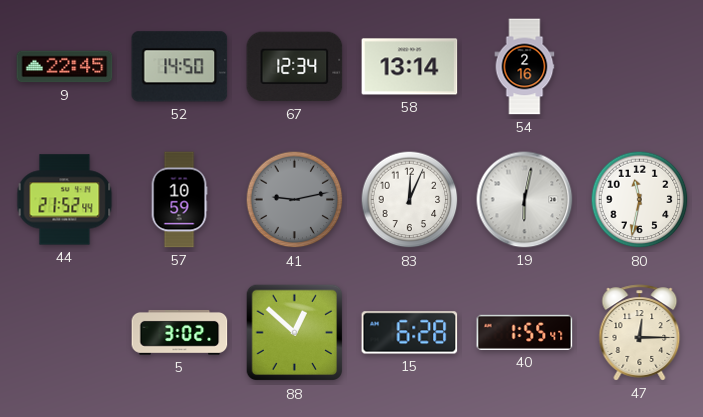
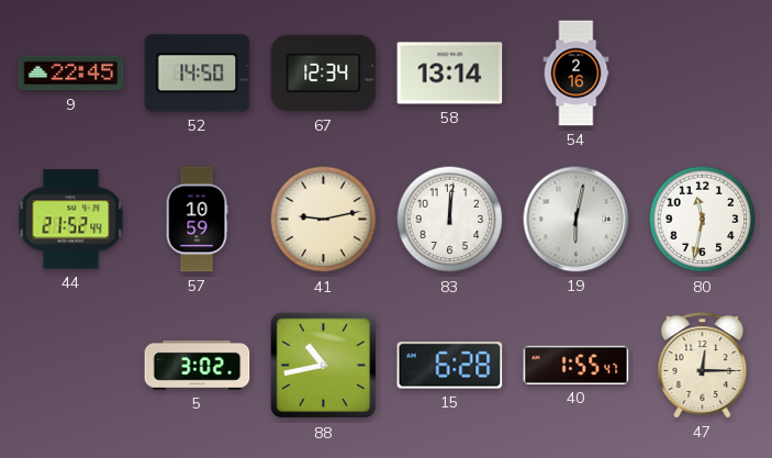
41 dial: grey -> cream (324, 220)
83: 12:04 -> 12:01 (450, 220)
88: 12:52 -> 10:43 (324, 366)
